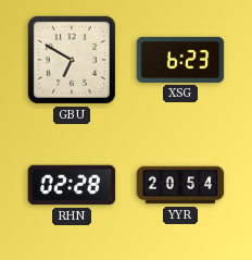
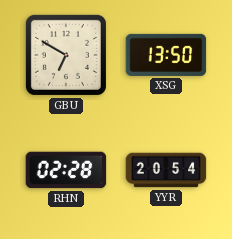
XSG: 6:23 -> 13:50 (166, 55)
